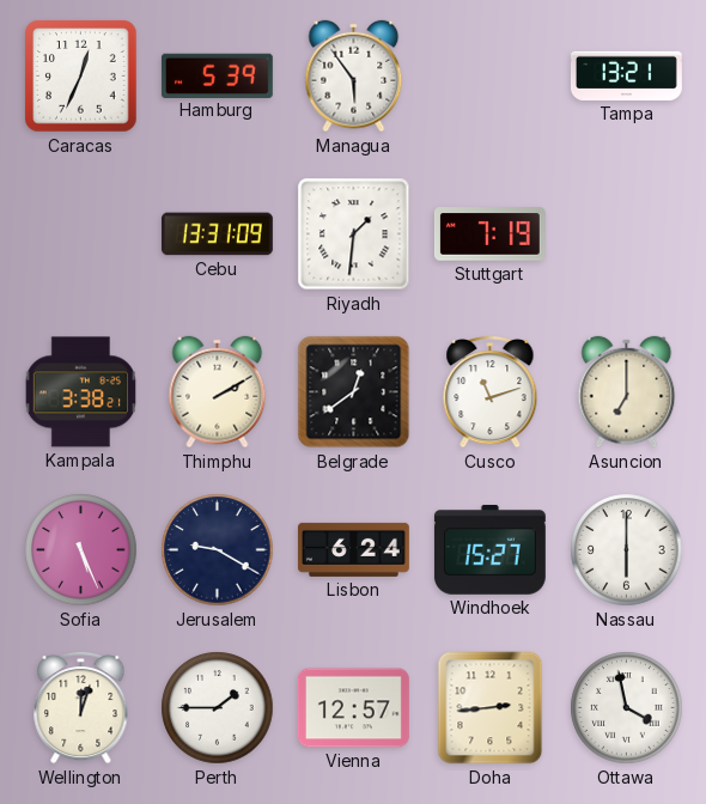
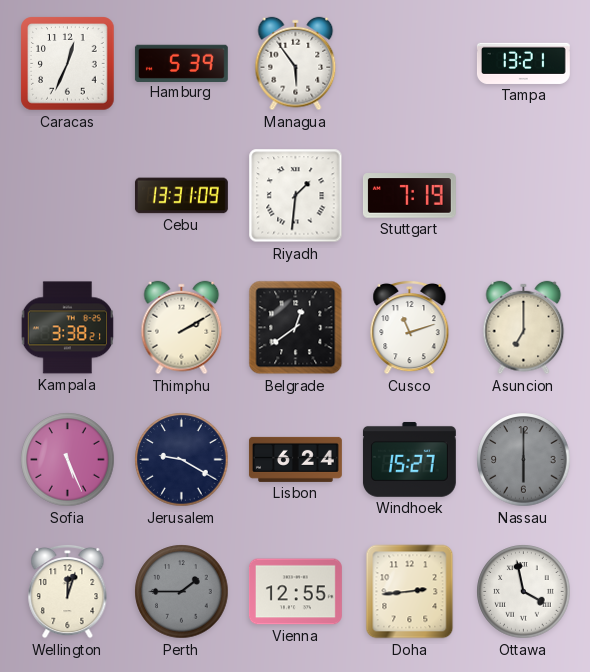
Nassau dial: white -> grey (524, 460)
Perth dial: white -> grey (182, 592)
Vienna: 12:57 -> 12:55 (295, 592)
